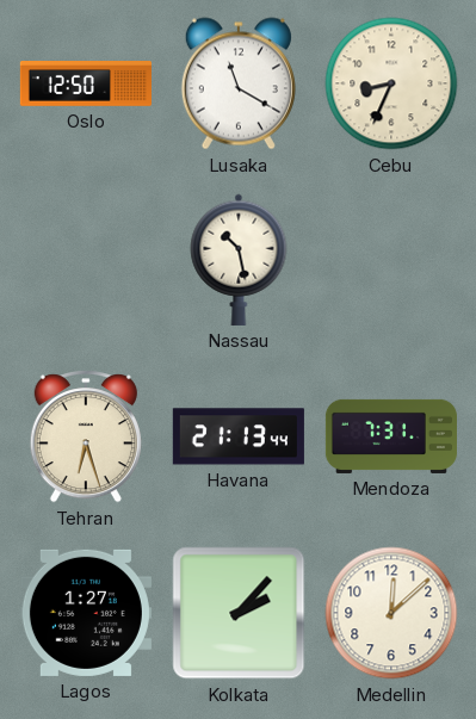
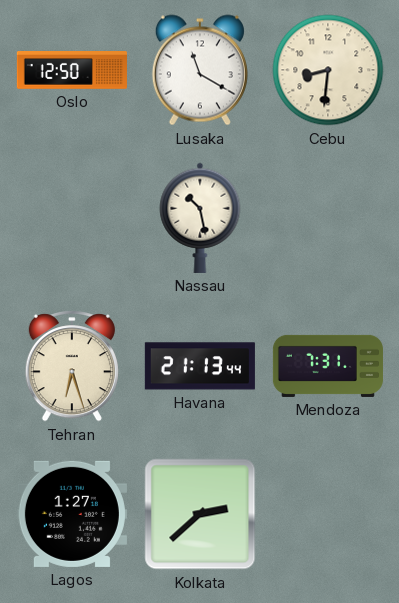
Cebu: 8:34 -> 8:31 (328, 70)
Kolkata: 2:07 -> 2:38 (200, 514)
Medellin: 12:08 -> none (391, 613)
